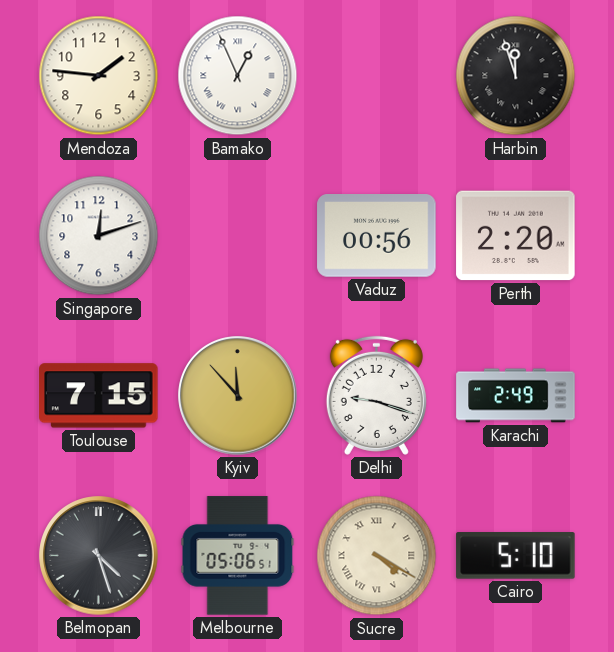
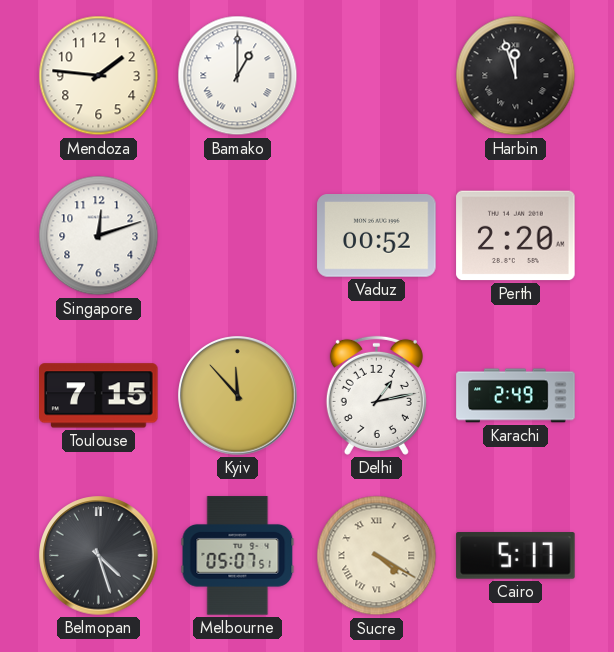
Bamako: 12:56 -> 1:00 (238, 76)
Vaduz: 00:56 -> 00:52 (377, 236)
Delhi: 9:18 -> 1:13 (376, 395)
Melbourne: 05:06 -> 05:07 (238, 556)
Cairo: 5:10 -> 5:17 (516, 556)
